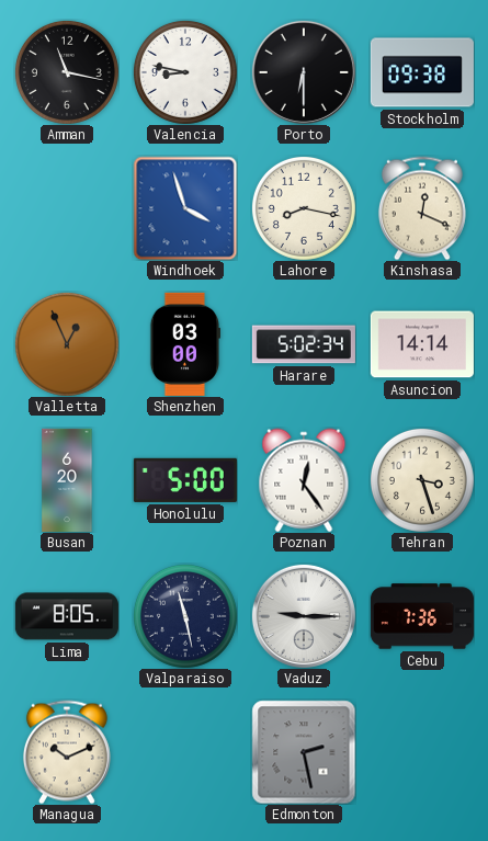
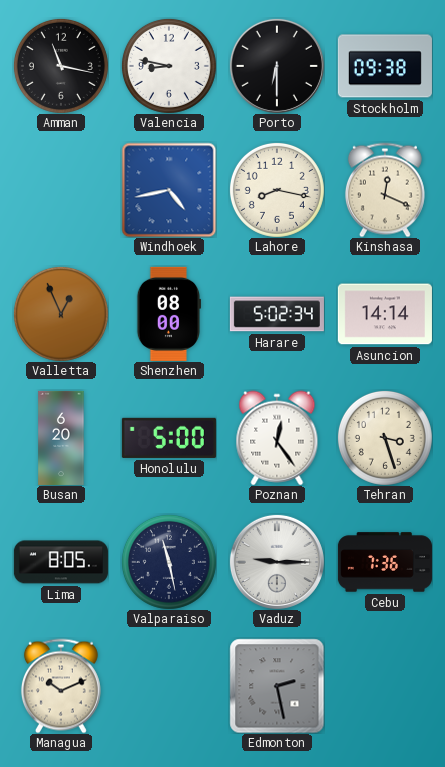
Windhoek: 3:57 -> 4:43 (169, 190)
Shenzhen: 03:00 -> 08:00 (169, 314)
